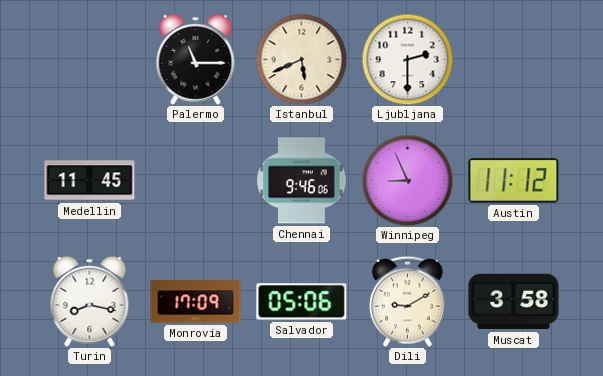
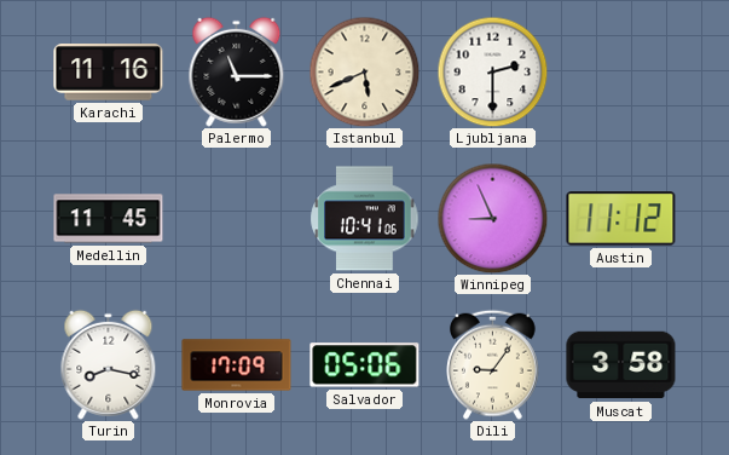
Karachi: none -> 11:16 (109, 73)
Chennai: 9:46 -> 10:41 (365, 219)
Dili: 9:10 -> 9:06 (493, 364)
